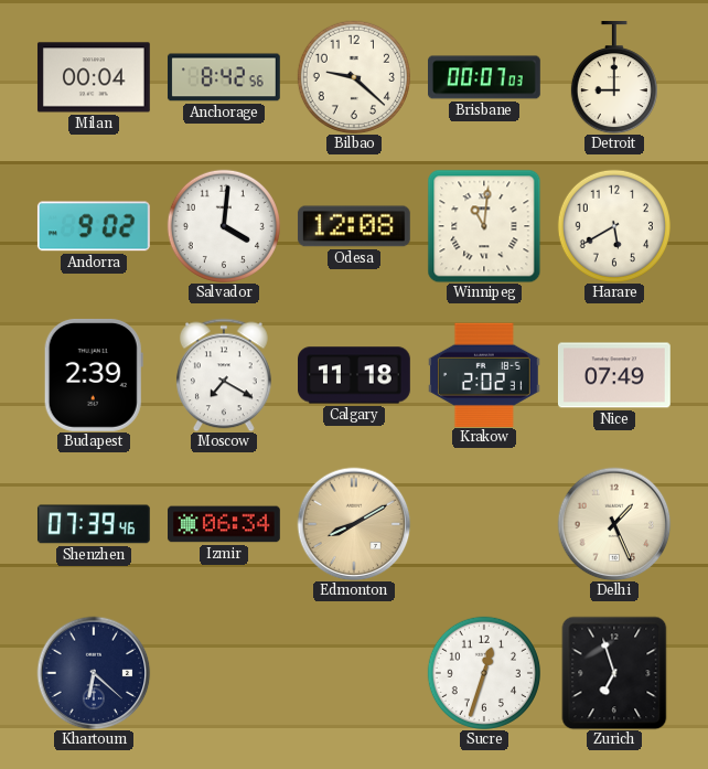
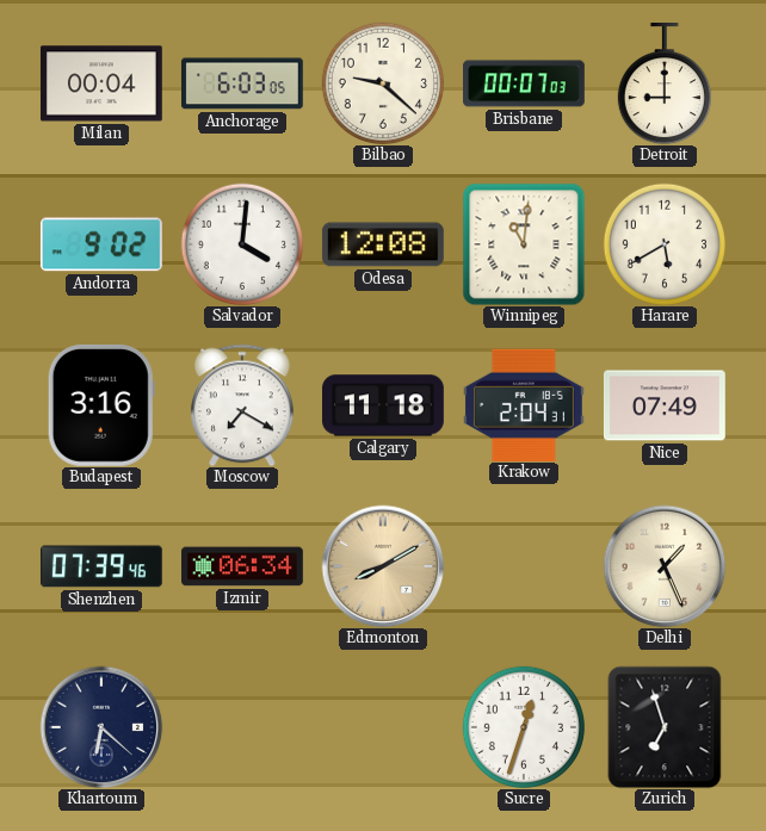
Anchorage: 8:42 -> 6:03 (242, 83)
Budapest: 2:39 -> 3:16 (101, 405)
Krakow: 2:02 -> 2:04 (524, 404)
